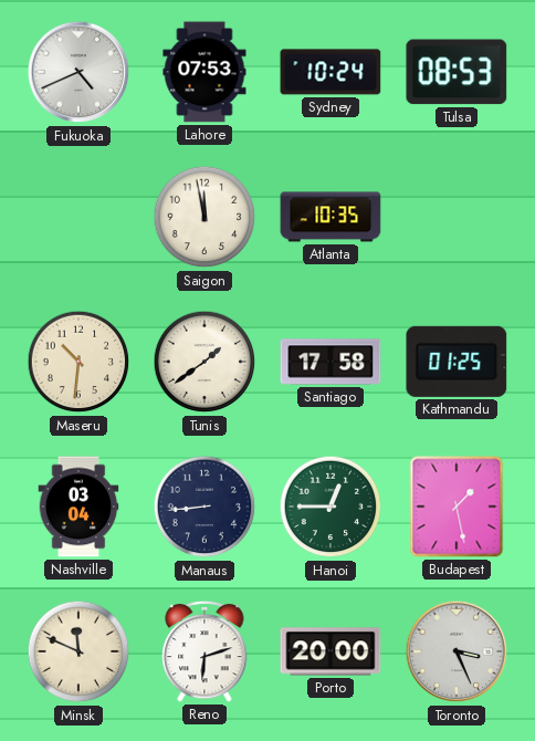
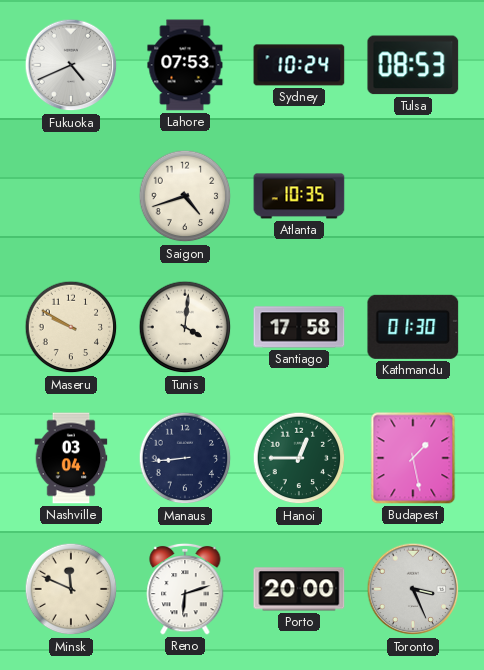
Saigon: 11:58 -> 4:42 (185, 196)
Maseru: 10:31 -> 9:50 (71, 327)
Tunis: 1:39 -> 4:01 (185, 327)
Kathmandu: 01:25 -> 01:30 (413, 327)
